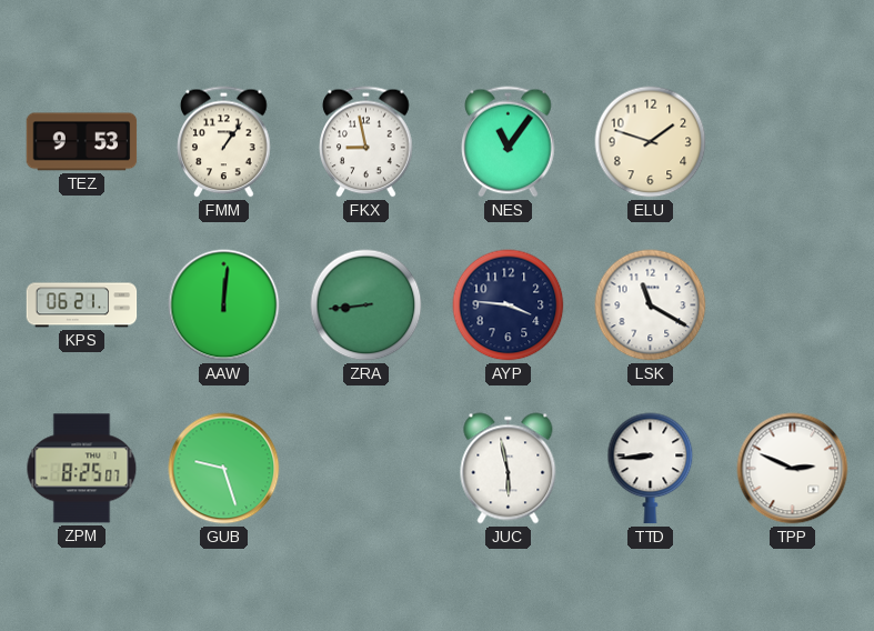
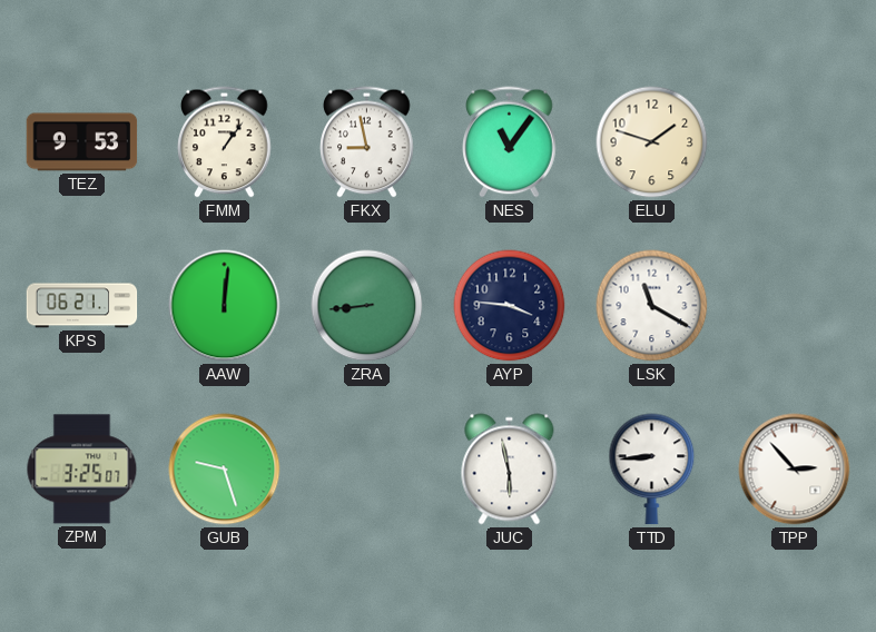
ZPM: 8:25 -> 3:25 (82, 470)
TPP: 2:49 -> 2:53 (795, 470)
